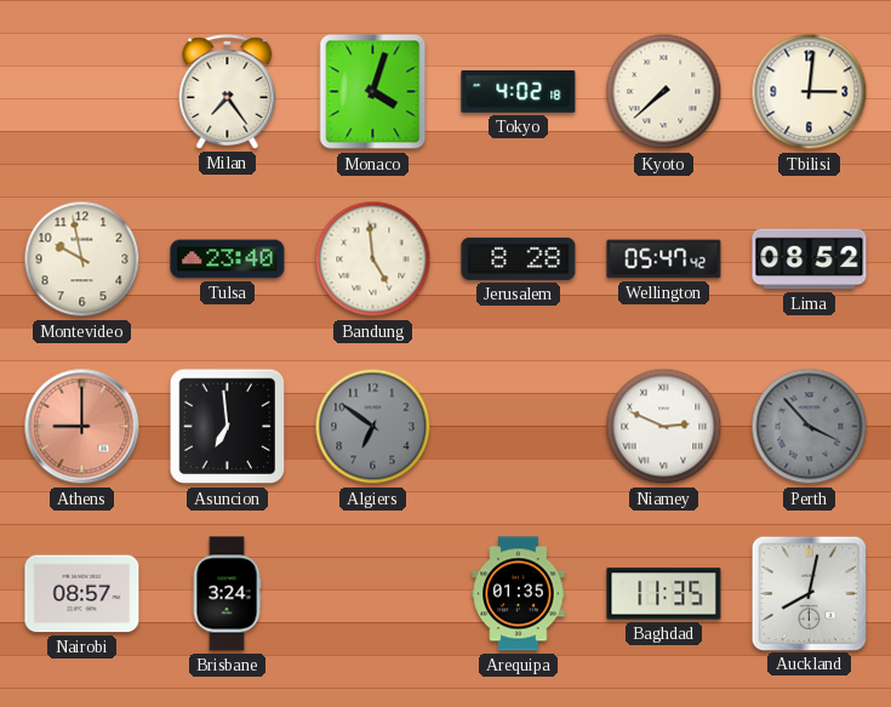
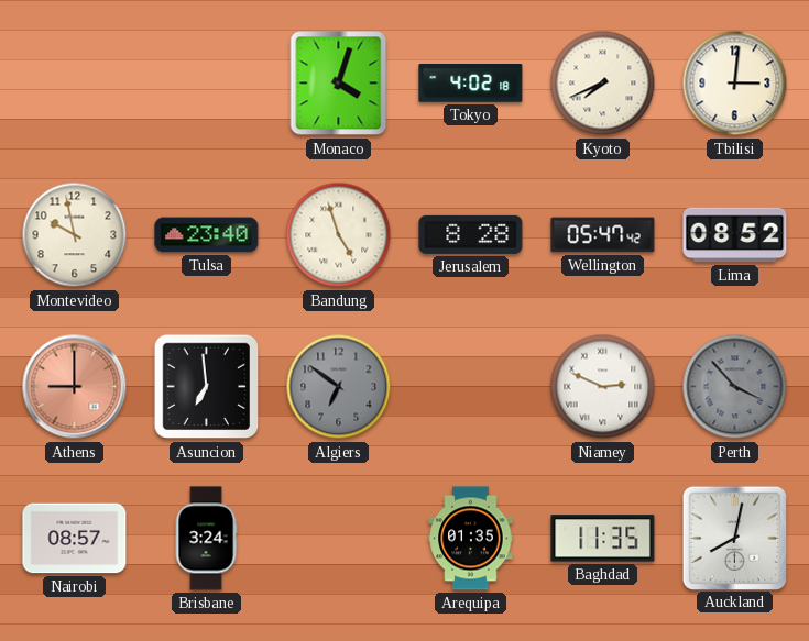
Milan: 7:24 -> none (228, 92)
Kyoto: 7:38 -> 7:41 (603, 84)
Bandung: 4:59 -> 4:57 (339, 235)
